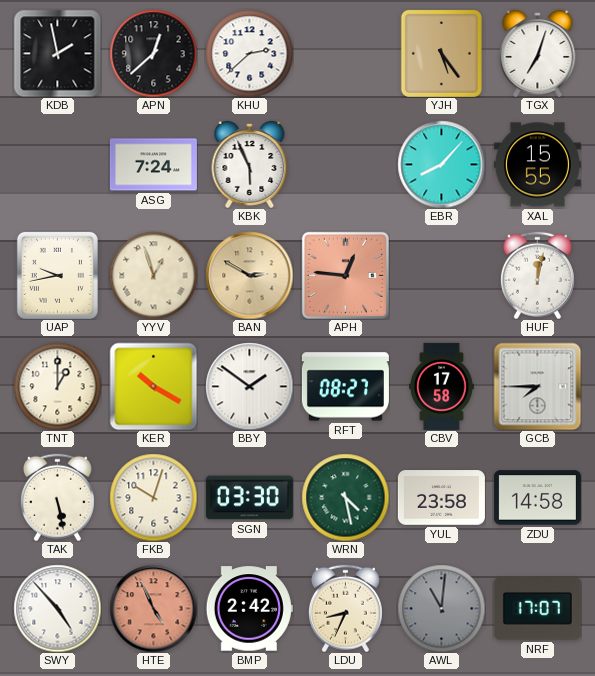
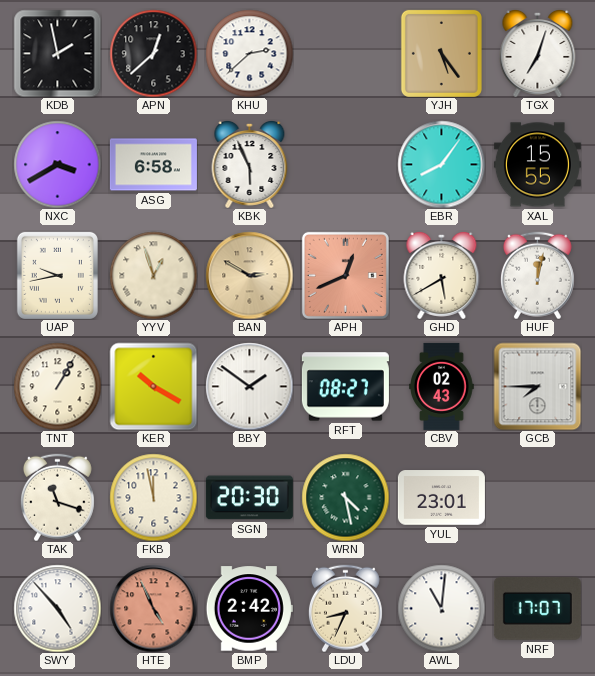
NXC: none -> 3:40 (57, 164)
ASG: 7:24 -> 6:58 (153, 165)
EBR: 8:07 -> 8:06 (441, 164)
APH: 12:46 -> 12:41 (345, 275)
GHD: none -> 5:40 (442, 275)
TNT: 1:00 -> 1:05 (57, 386)
CBV: 17:58 -> 02:43 (442, 386)
TAK: 5:28 -> 11:18 (57, 497)
FKB: 10:03 -> 11:58 (153, 497)
SGN: 03:30 -> 20:30 (249, 498)
YUL: 23:58 -> 23:01 (441, 498)
ZDU: 14:58 -> none (537, 498)
AWL dial: grey -> white (441, 608)
